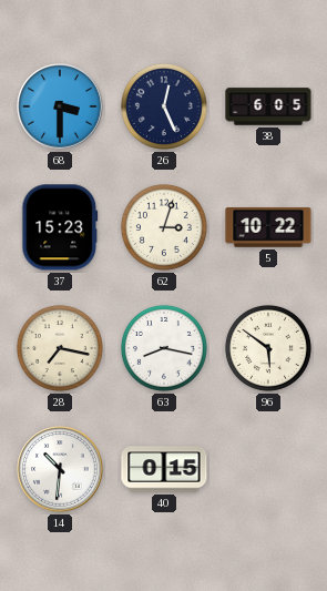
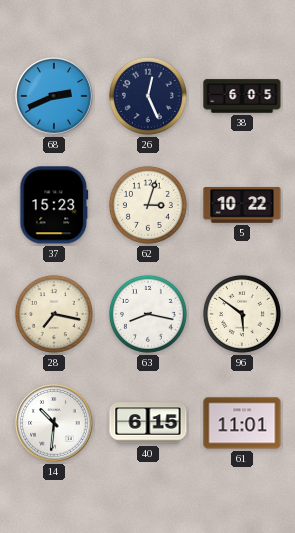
68: 3:30 -> 2:41 (54, 96)
40: 0:15 -> 6:15 (148, 423)
61: none -> 11:01 (242, 423)
